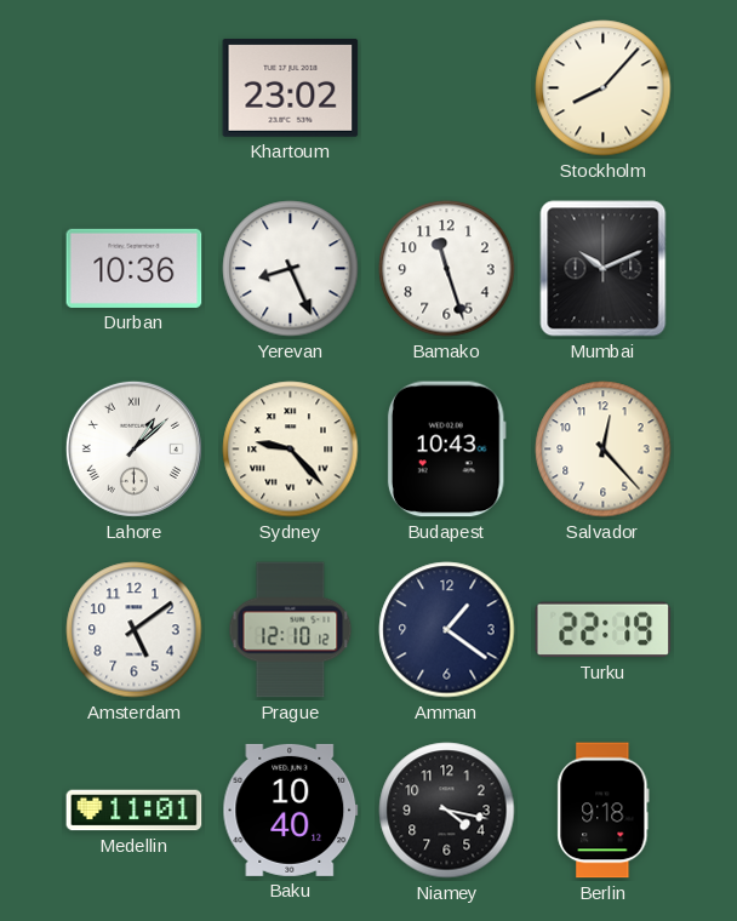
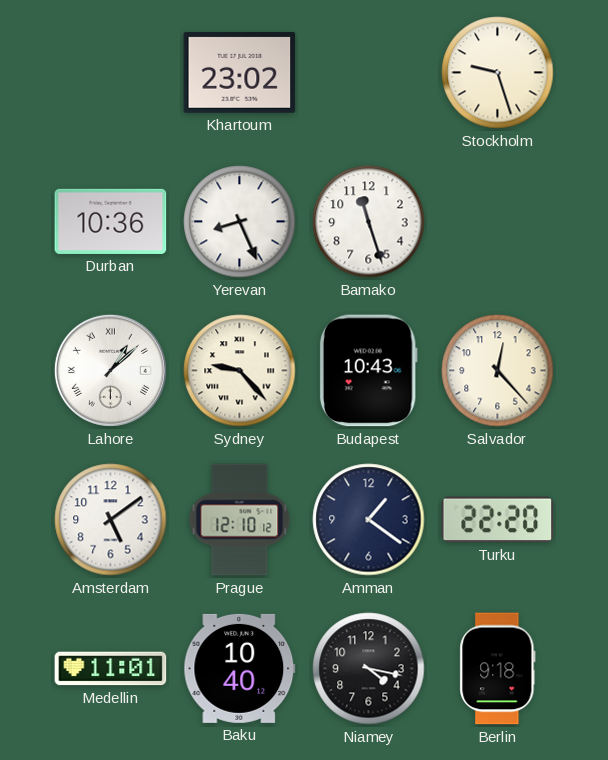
Stockholm: 8:07 -> 9:27 (498, 73)
Mumbai: 10:11 -> none (604, 269)
Turku: 22:19 -> 22:20 (498, 520)
